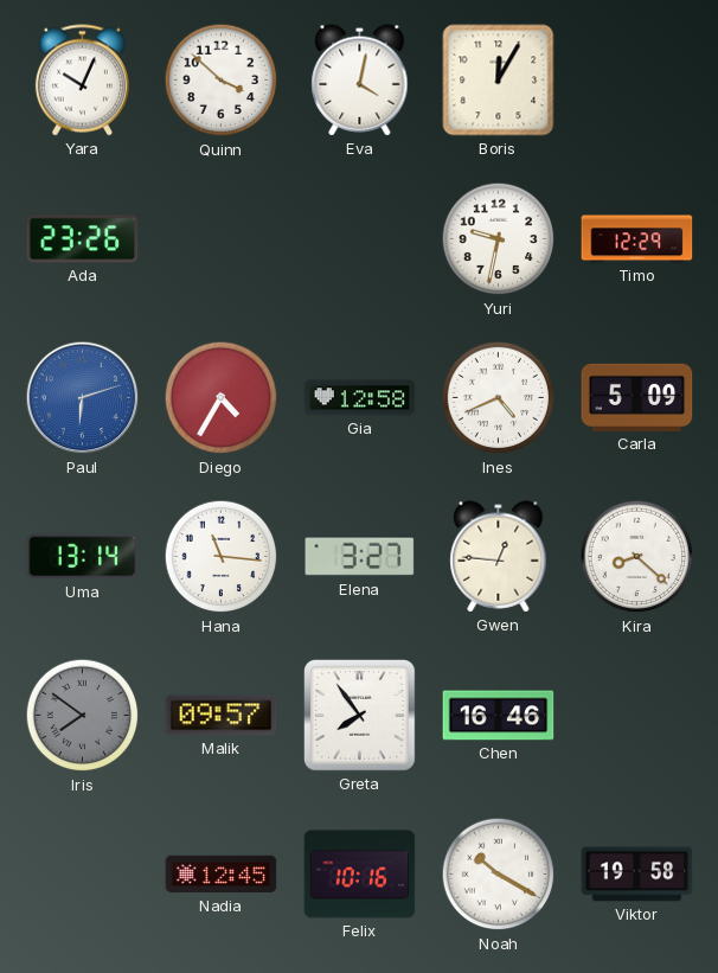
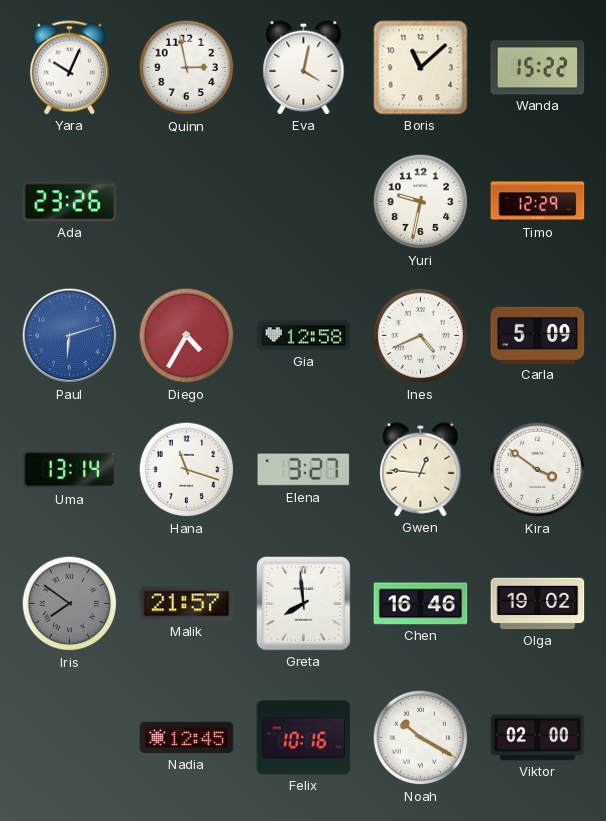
Quinn: 3:52 -> 2:58 (187, 68)
Boris: 12:05 -> 11:08 (421, 68)
Wanda: none -> 15:22 (538, 68)
Hana: 11:16 -> 11:18 (187, 470)
Kira: 8:22 -> 3:51 (538, 470)
Malik: 09:57 -> 21:57 (187, 604)
Greta: 7:54 -> 7:59 (304, 604)
Olga: none -> 19:02 (538, 604)
Viktor: 19:58 -> 02:00 (538, 738)
